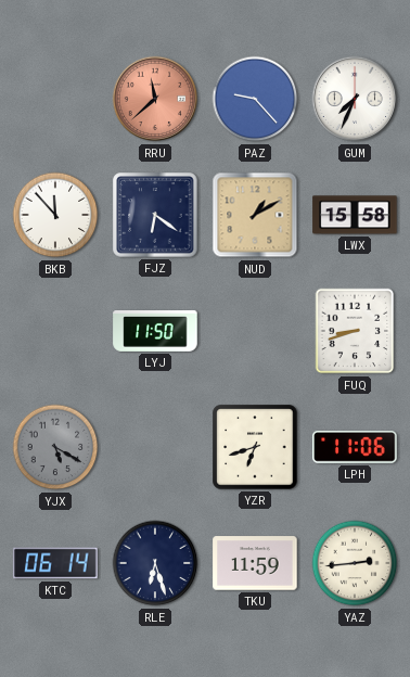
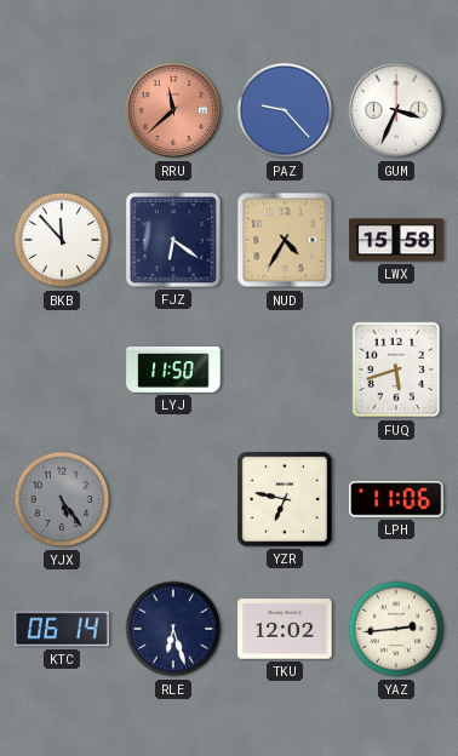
GUM: 7:34 -> 3:34 (396, 110)
NUD: 1:10 -> 4:35 (285, 240)
FUQ: 8:42 -> 5:42 (396, 370)
YJX: 5:20 -> 5:24 (62, 499)
YZR: 6:42 -> 6:47 (285, 499)
TKU: 11:59 -> 12:02 (285, 629)
